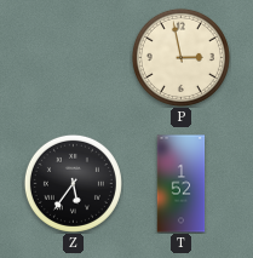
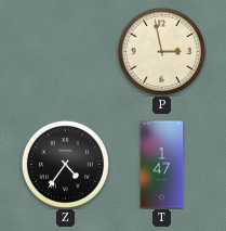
Z: 5:36 -> 4:36 (65, 164)
T: 1:52 -> 1:47 (162, 165)
